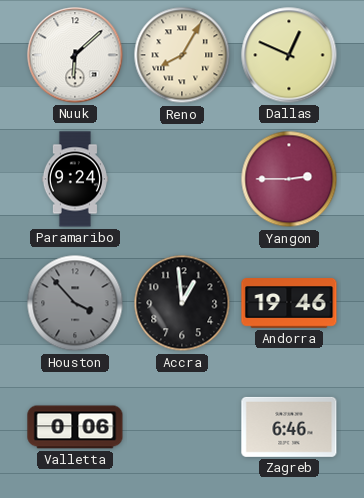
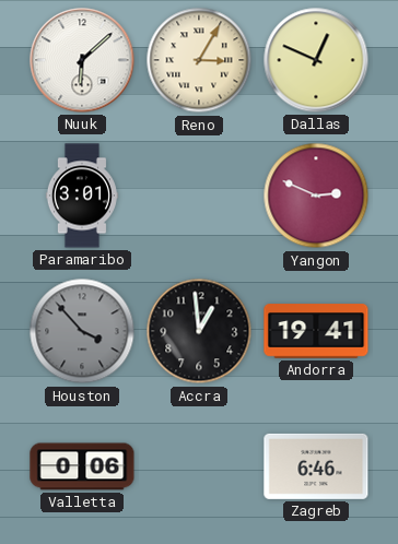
Reno: 8:05 -> 3:05 (199, 60)
Paramaribo: 9:24 -> 3:01 (82, 196)
Yangon: 2:45 -> 2:49 (316, 196)
Andorra: 19:46 -> 19:41 (316, 331)
